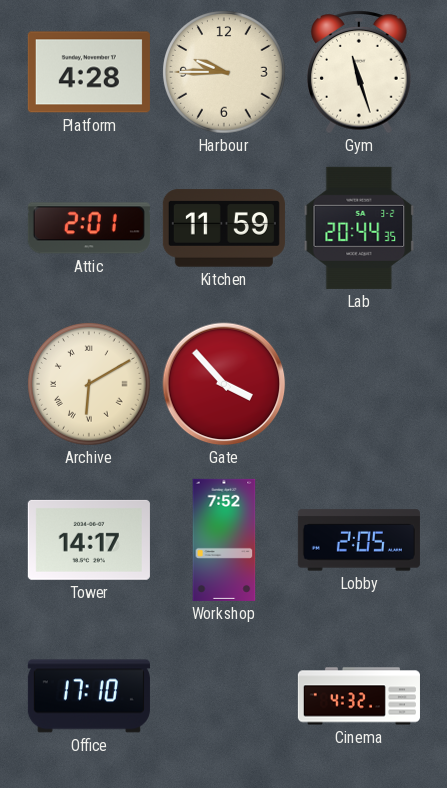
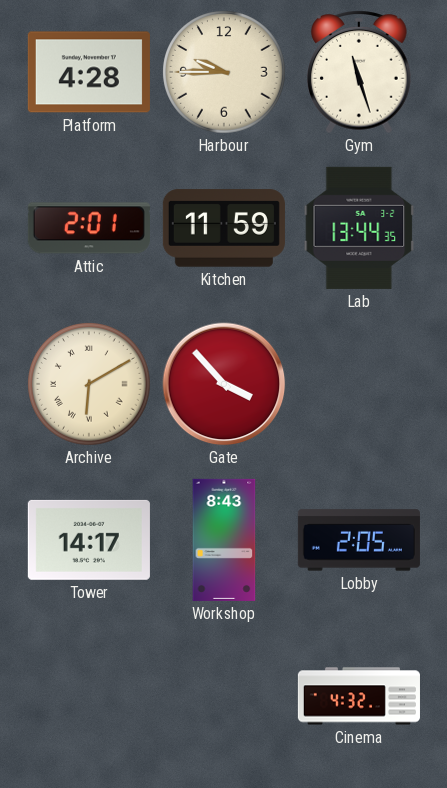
Lab: 20:44 -> 13:44 (359, 228)
Workshop: 7:52 -> 8:43 (224, 540)
Office: 17:10 -> none (89, 696)
